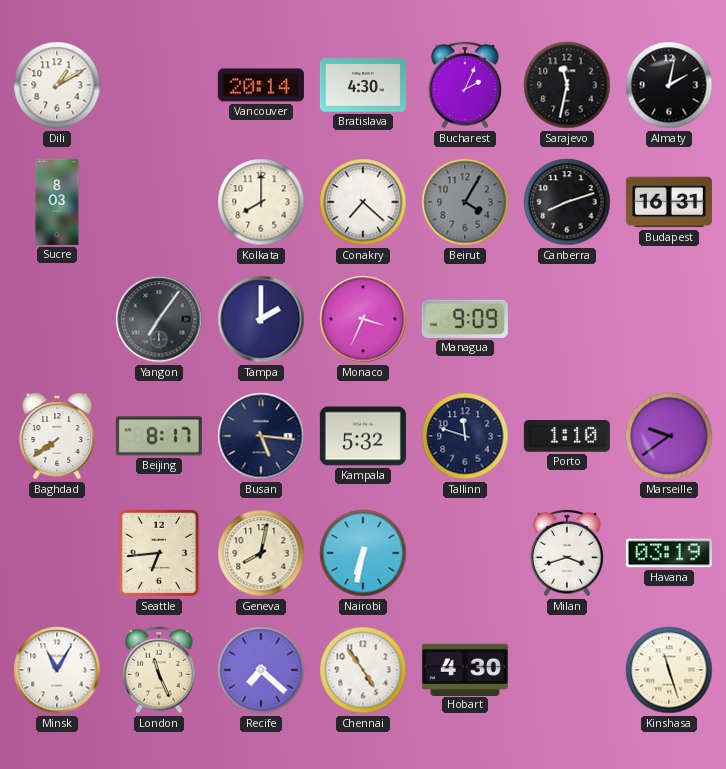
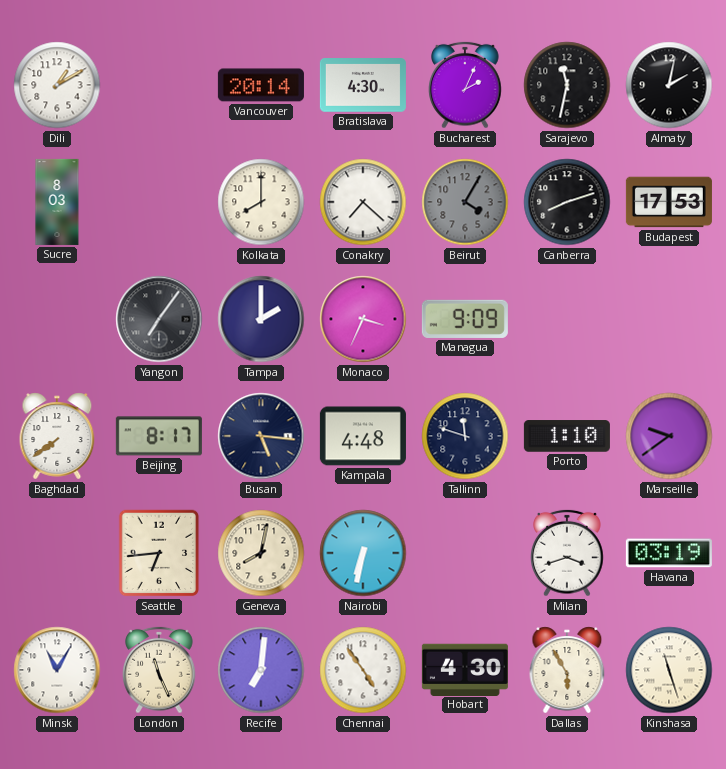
Budapest: 16:31 -> 17:53 (669, 202)
Kampala: 5:32 -> 4:48 (363, 436)
Recife: 7:22 -> 7:01 (261, 670)
Dallas: none -> 5:55 (567, 670)
